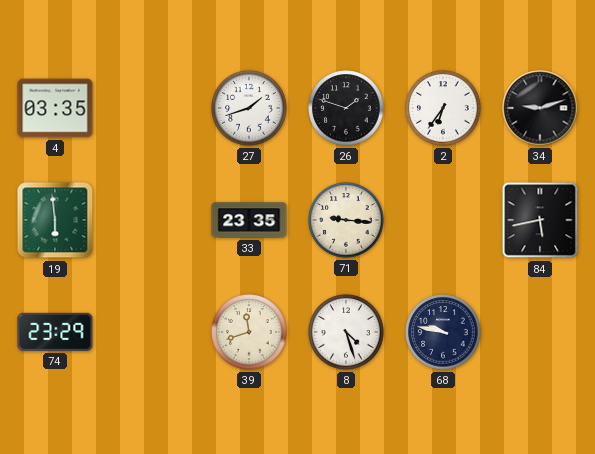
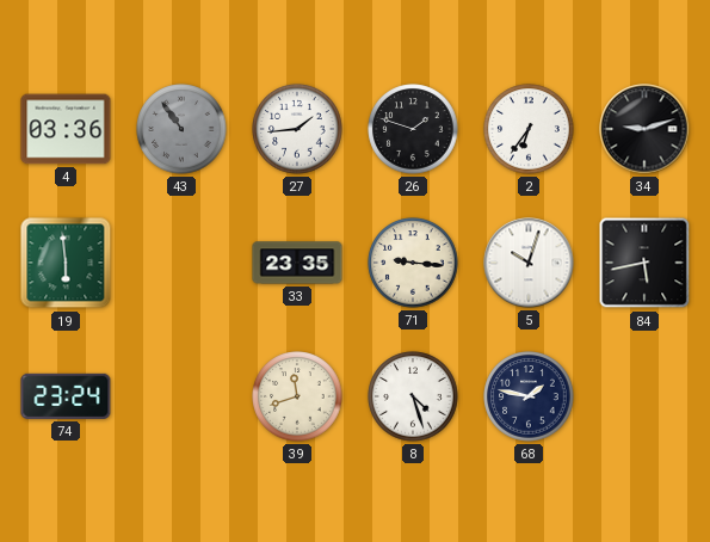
4: 03:35 -> 03:36 (66, 129)
43: none -> 10:54 (181, 129)
27: 1:42 -> 1:44 (297, 129)
5: none -> 10:03 (529, 263)
74: 23:29 -> 23:24 (66, 396)
68: 9:47 -> 1:47 (529, 396)
